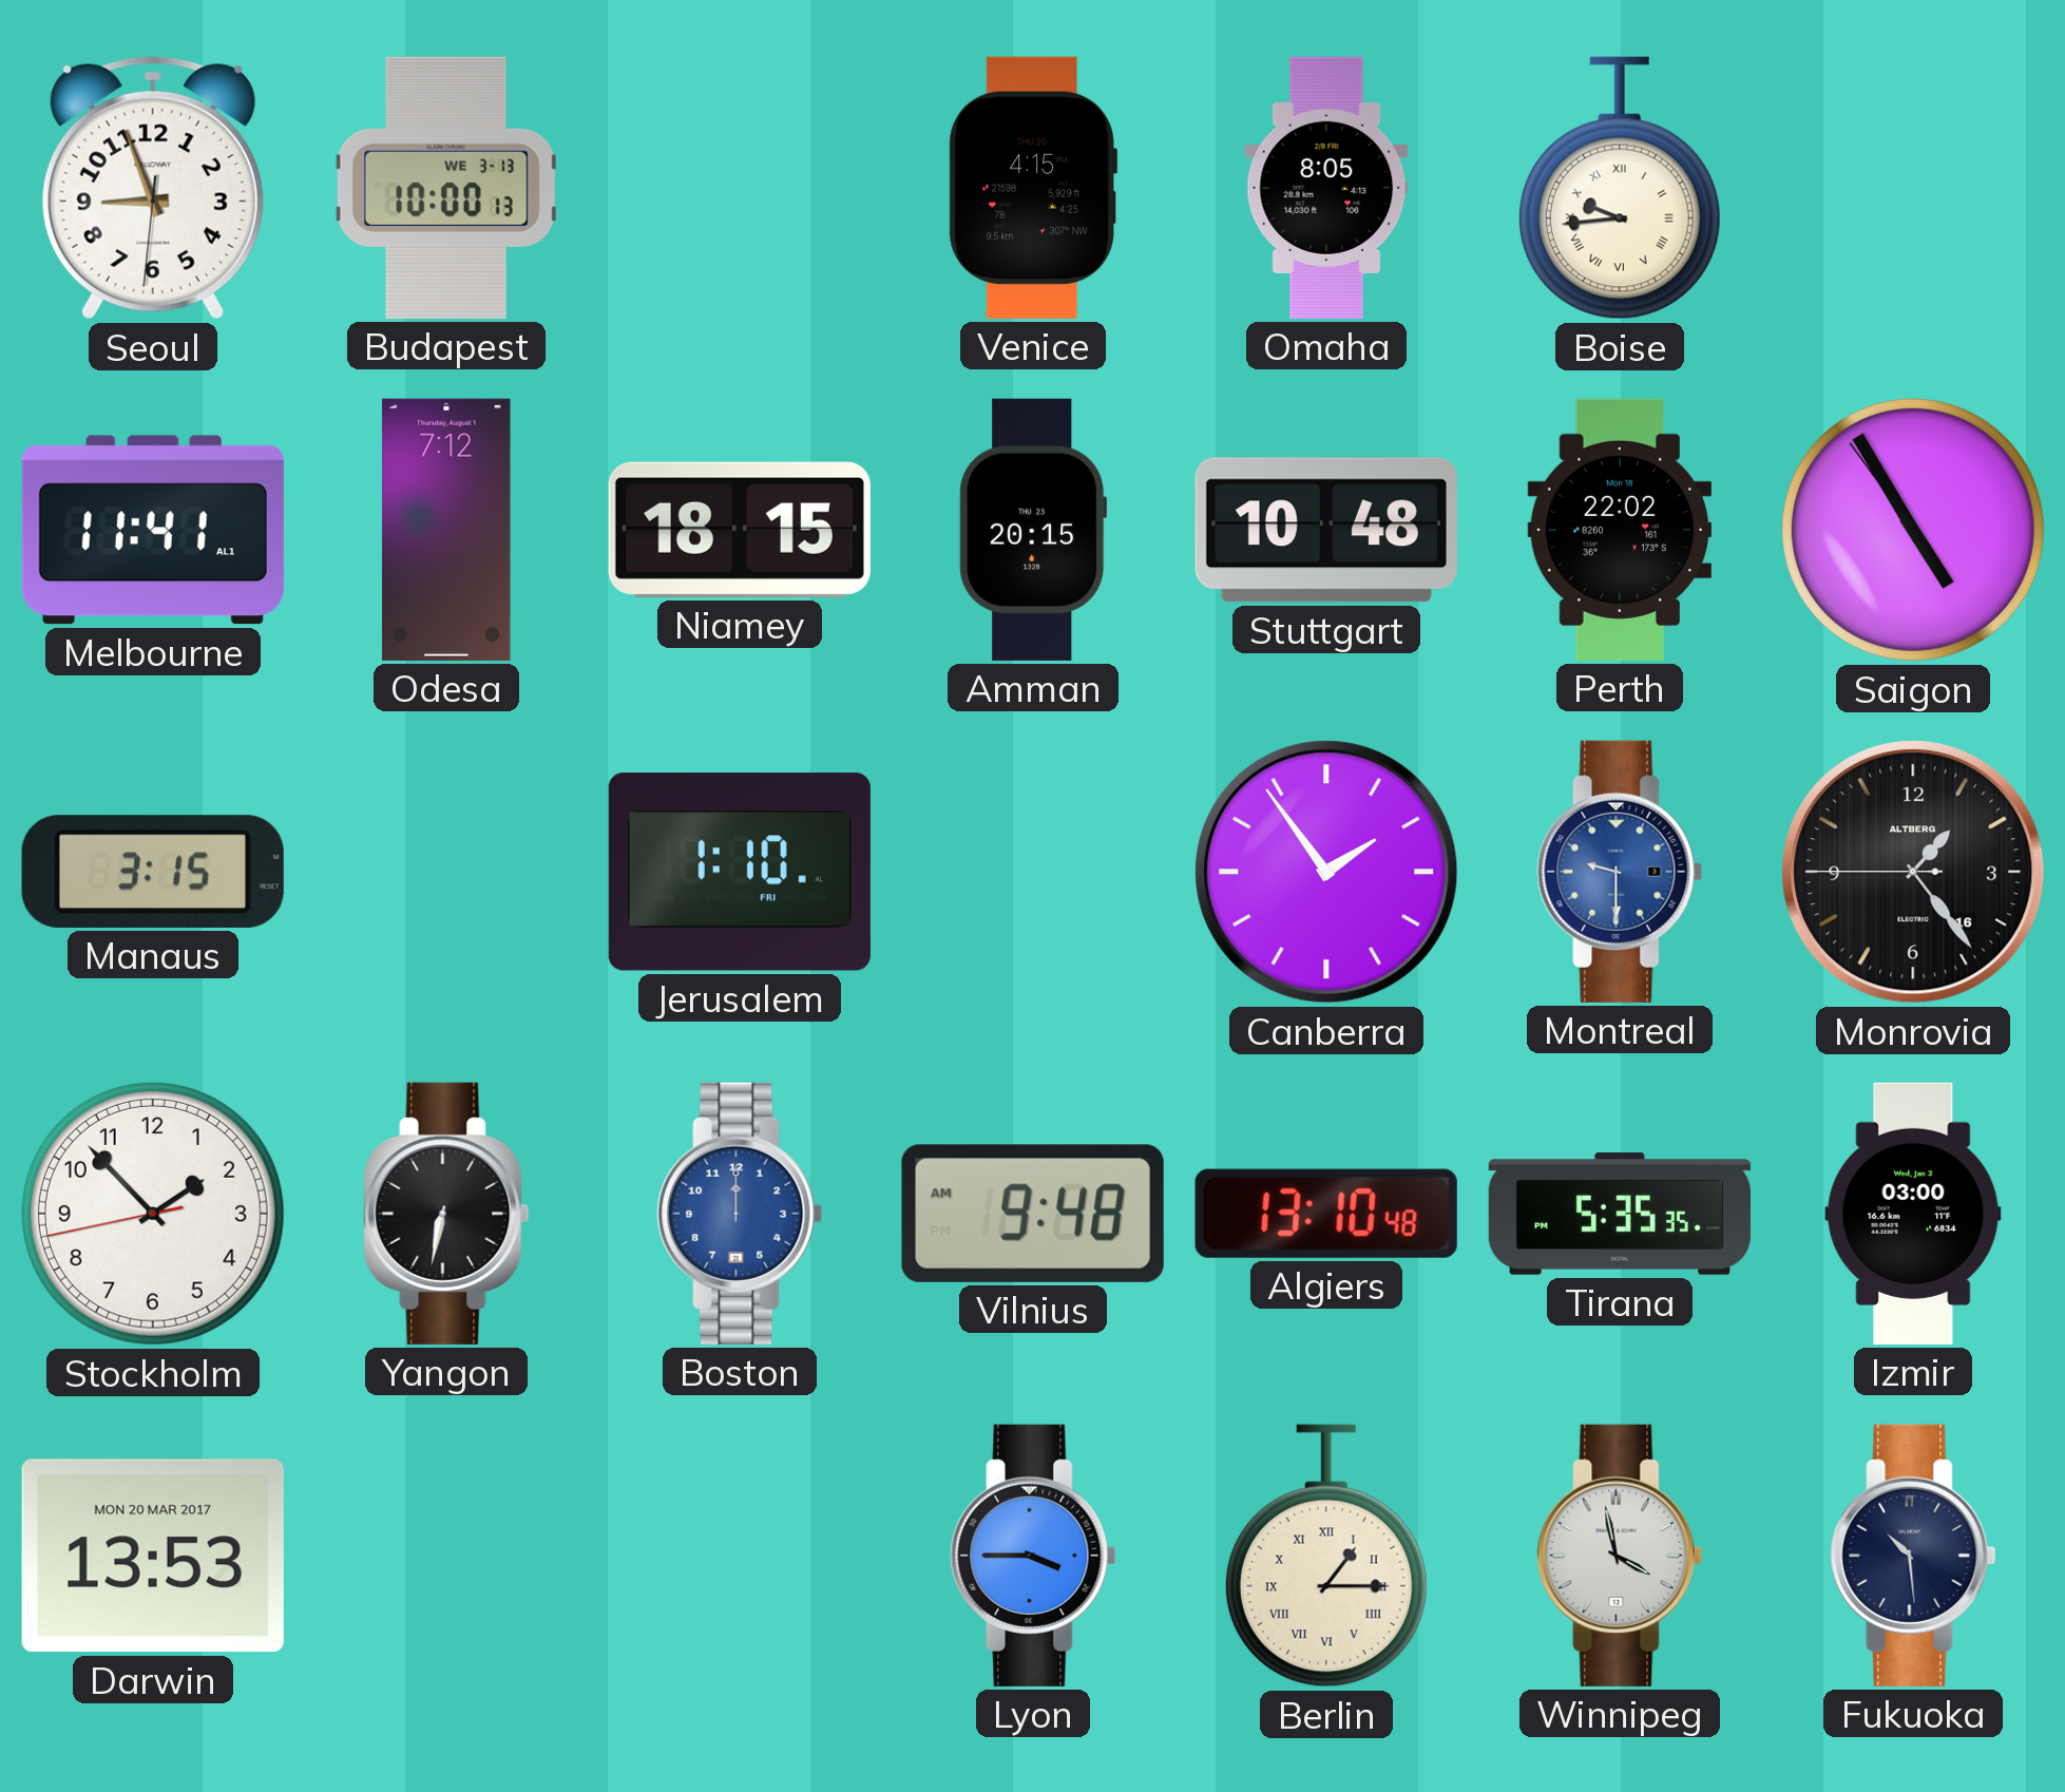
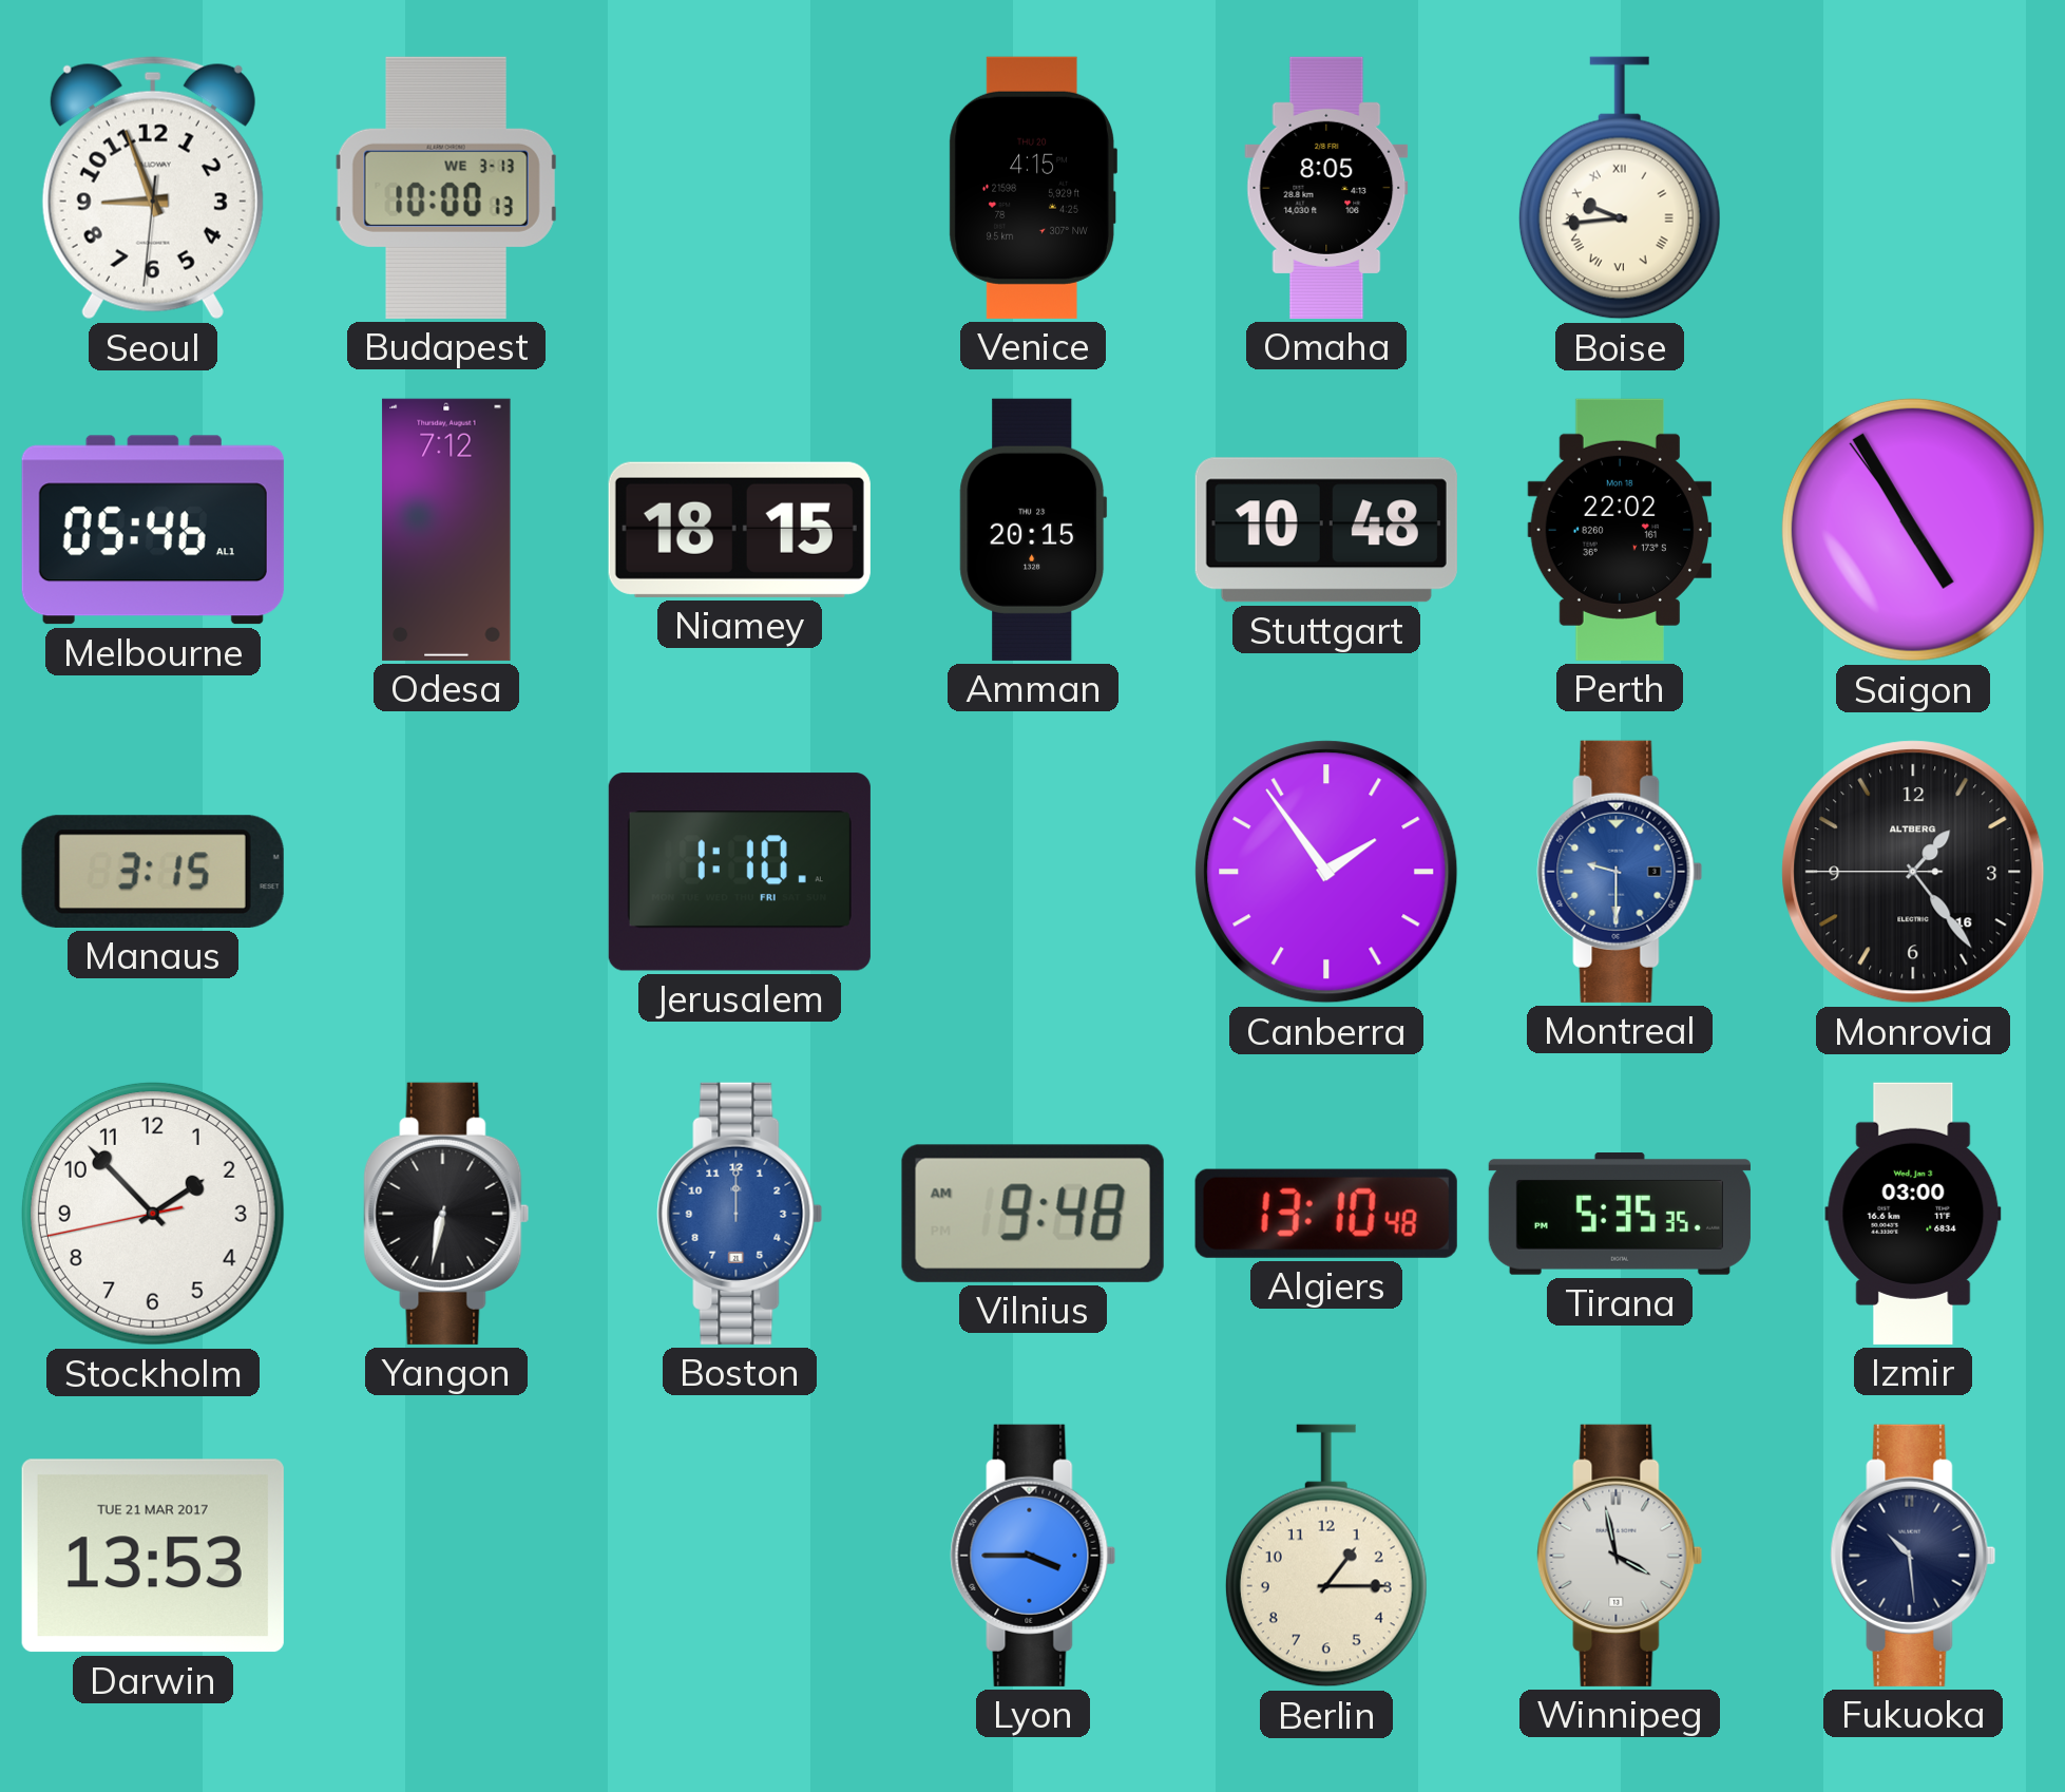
Melbourne: 11:41 -> 05:46 (153, 530)
Darwin date: MON 20 MAR 2017 -> TUE 21 MAR 2017 (153, 1556)
Berlin numerals: Roman -> Arabic (1326, 1556)
